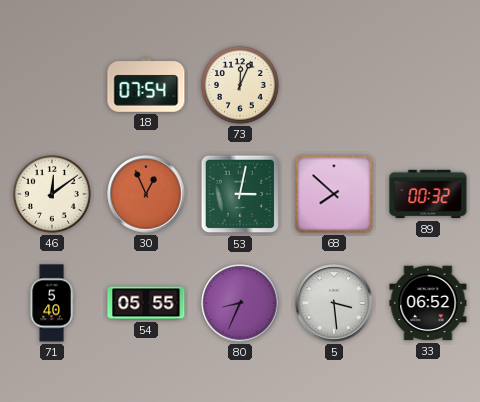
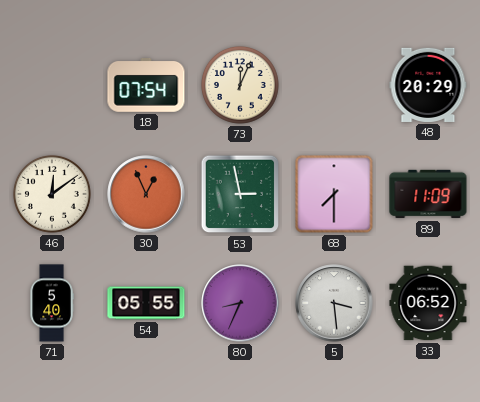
48: none -> 20:29 (428, 85)
53: 3:02 -> 2:58 (240, 194)
68: 7:52 -> 7:30 (334, 194)
89: 00:32 -> 11:09 (428, 194)
